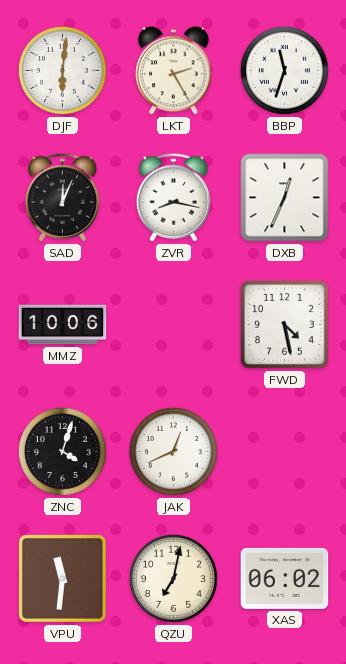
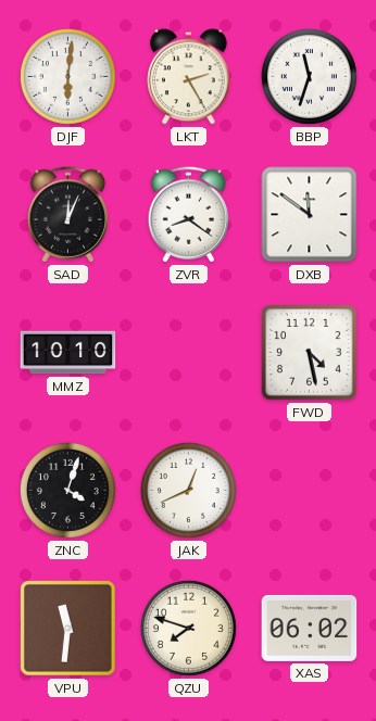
ZVR: 8:17 -> 8:21 (189, 215)
DXB: 12:34 -> 11:51 (310, 215)
MMZ: 10:06 -> 10:10 (68, 353)
QZU: 7:02 -> 7:48 (188, 628)
